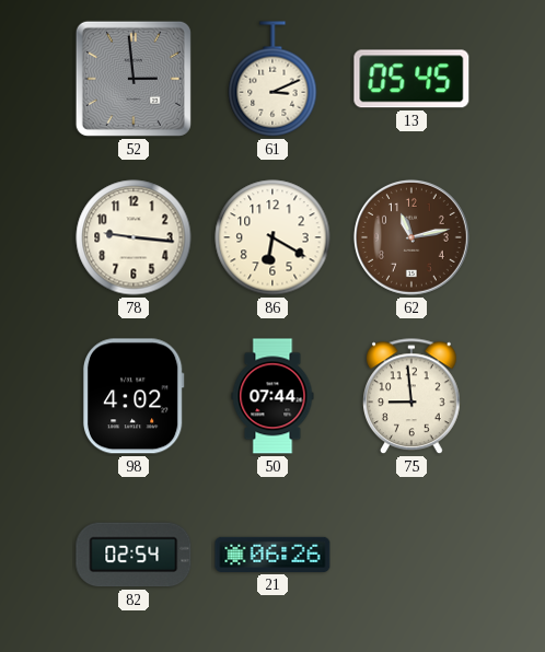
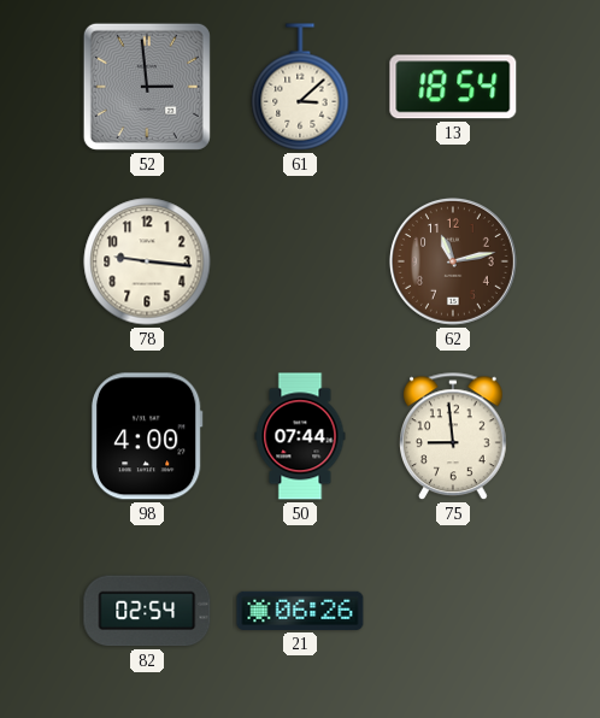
61: 3:11 -> 3:08 (300, 87)
13: 05:45 -> 18:54 (453, 87)
86: 6:20 -> none (272, 237)
98: 4:02 -> 4:00 (147, 436)
